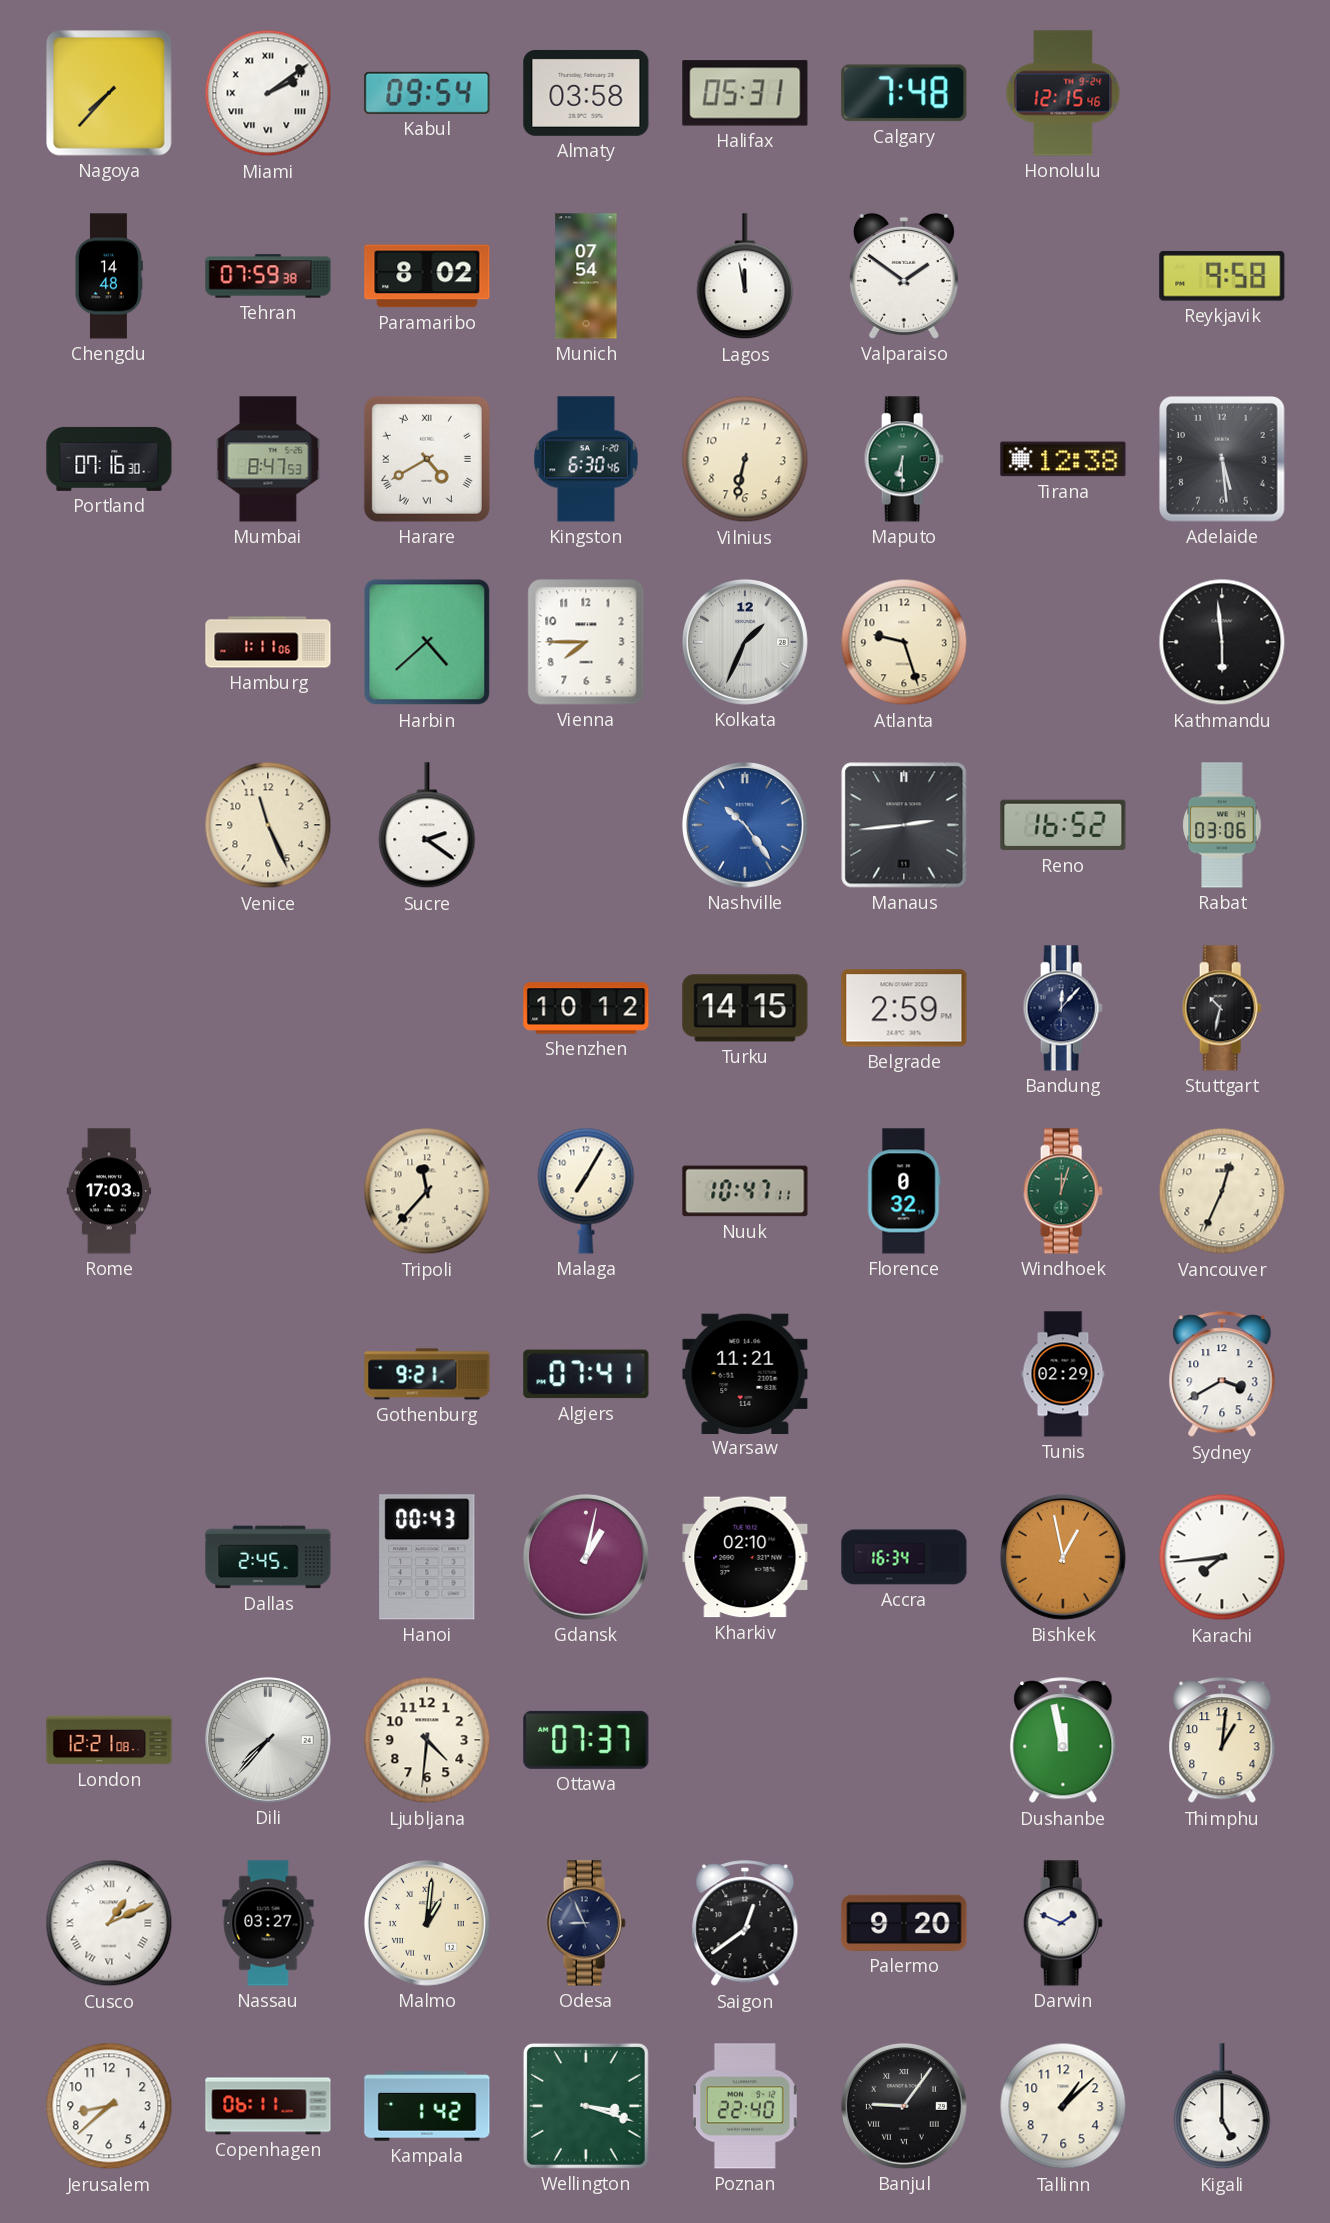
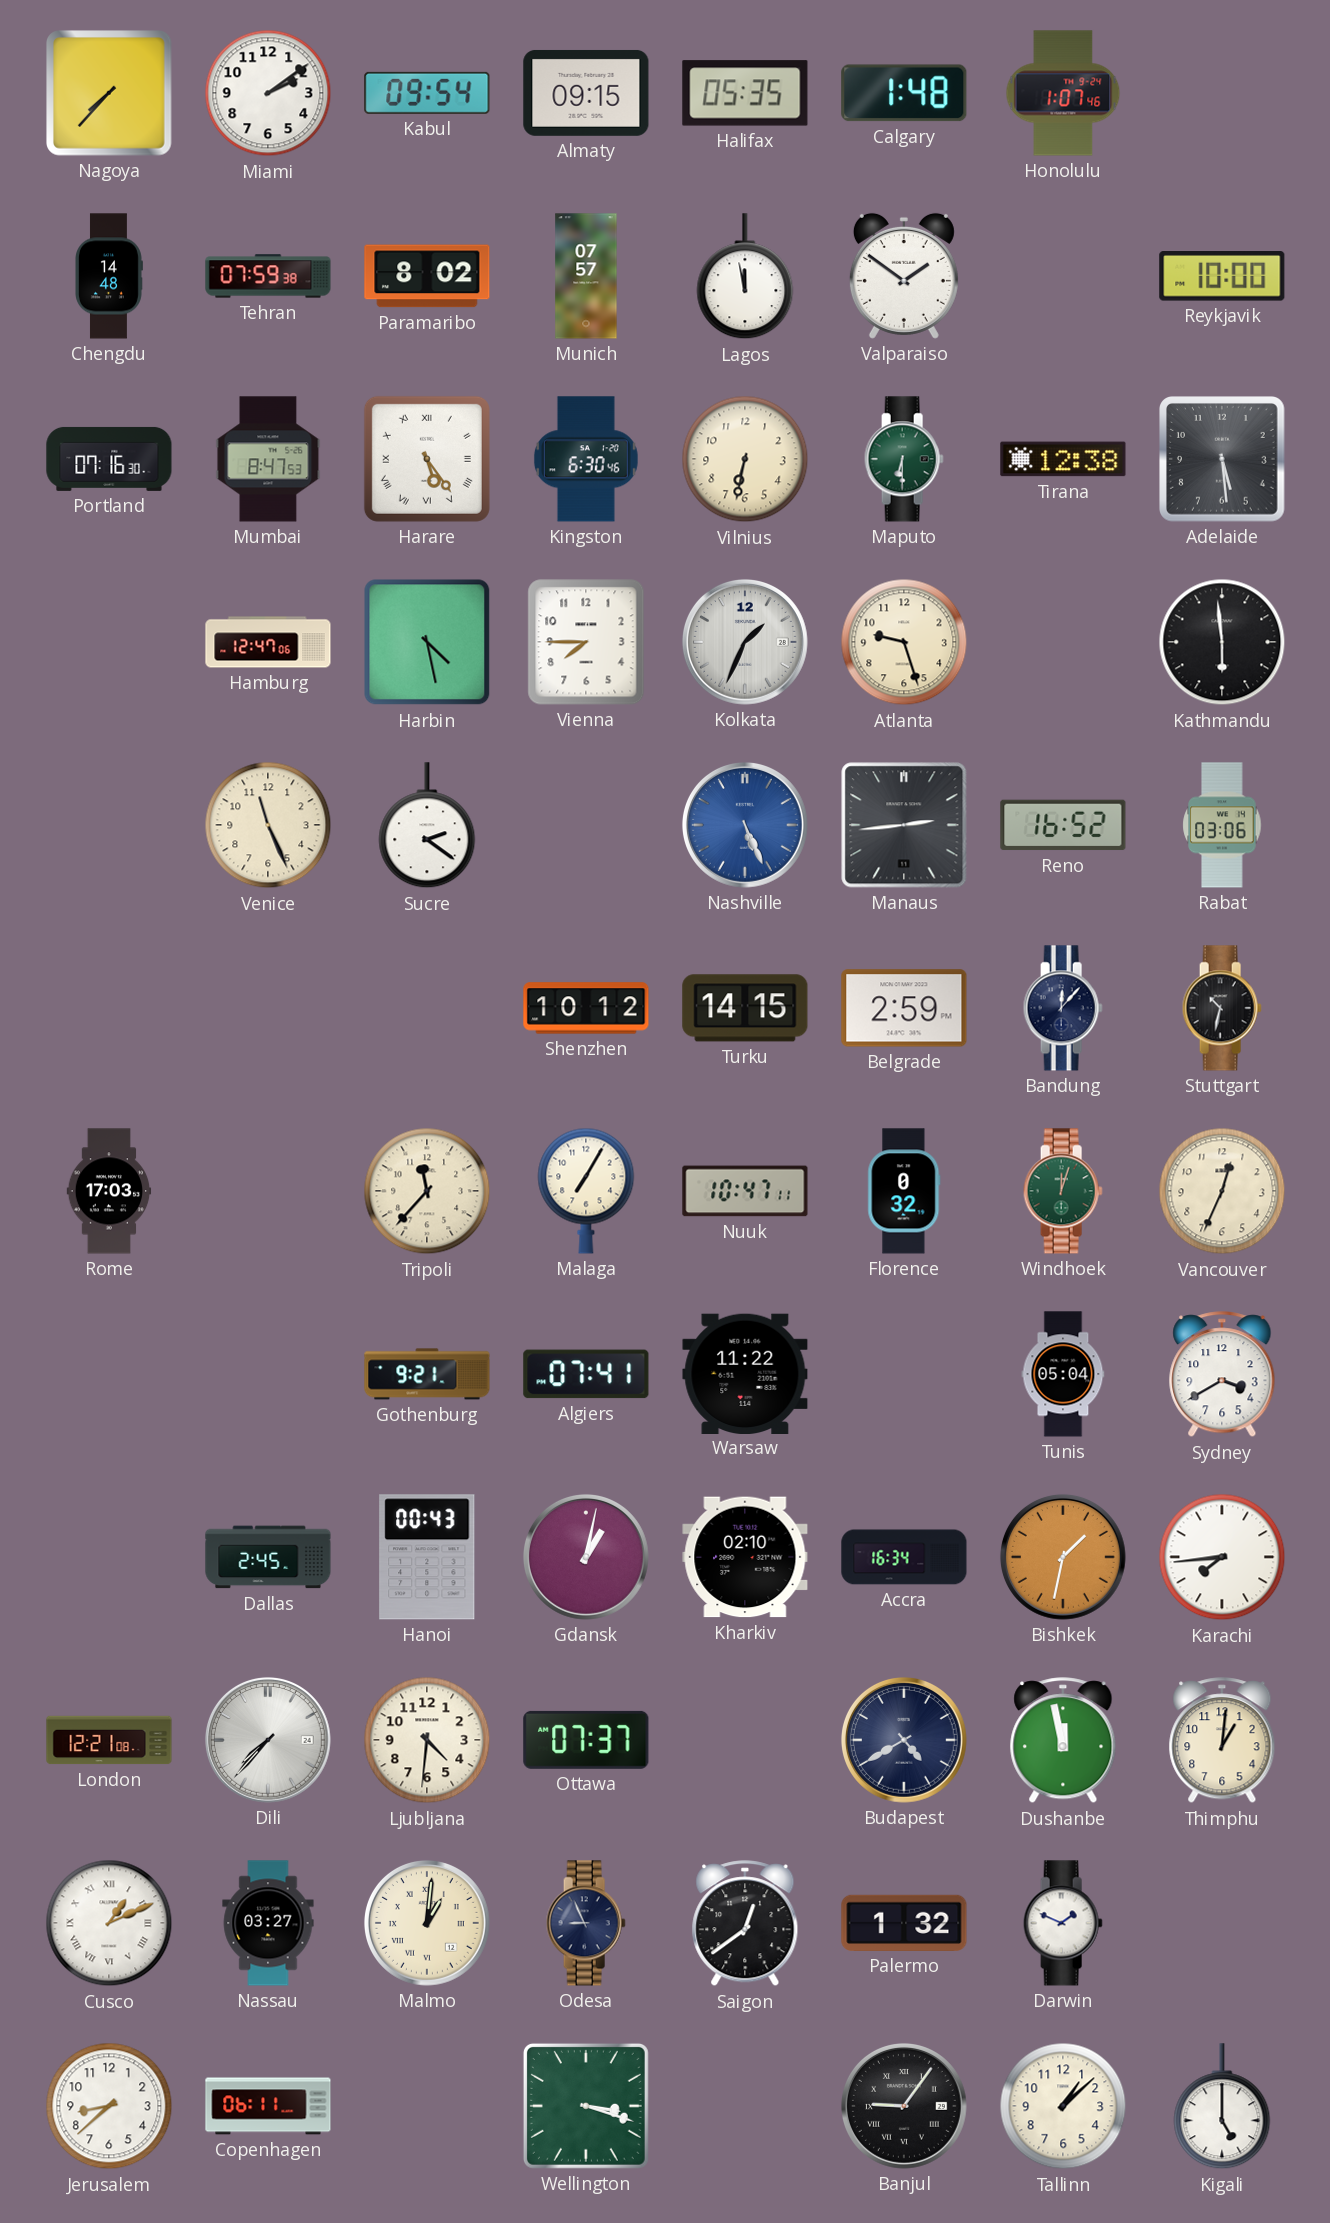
Miami numerals: Roman -> Arabic (268, 93)
Almaty: 03:58 -> 09:15 (586, 93)
Halifax: 05:31 -> 05:35 (745, 93)
Calgary: 7:48 -> 1:48 (904, 93)
Honolulu: 12:15 -> 1:07 (1063, 93)
Munich: 07:54 -> 07:57 (586, 276)
Reykjavik: 9:58 -> 10:00 (1222, 277)
Harare: 4:40 -> 5:24 (427, 459)
Hamburg: 1:11 -> 12:47 (268, 642)
Harbin: 4:38 -> 4:28 (427, 642)
Nashville: 10:24 -> 5:26 (745, 825)
Warsaw: 11:21 -> 11:22 (745, 1373)
Tunis: 02:29 -> 05:04 (1063, 1374)
Bishkek: 12:58 -> 1:32 (1063, 1557)
Budapest: none -> 4:40 (904, 1740)
Palermo: 9:20 -> 1:32 (904, 1923)
Kampala: 1:42 -> none (427, 2106)
Poznan: 22:40 -> none (745, 2106)
